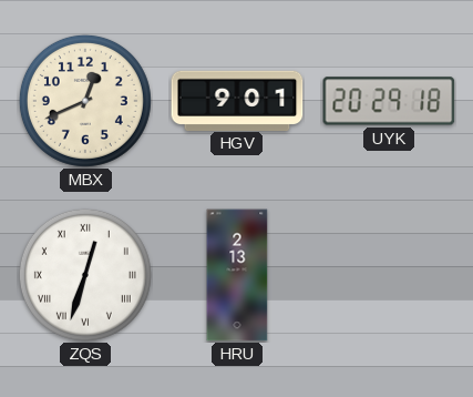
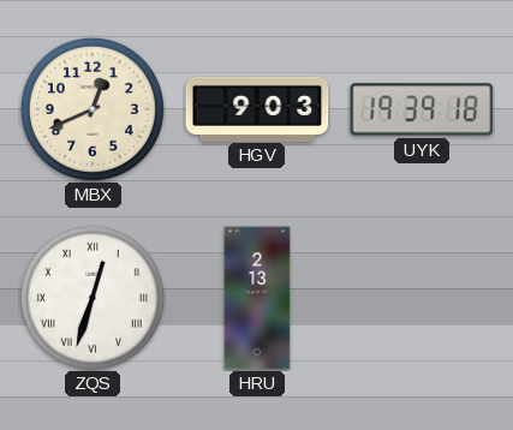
HGV: 9:01 -> 9:03 (257, 108)
UYK: 20:29 -> 19:39 (422, 109)
